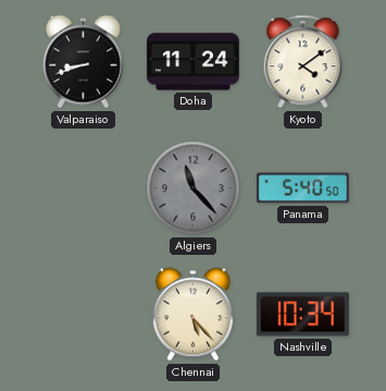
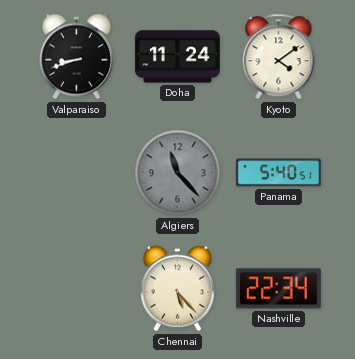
Panama: 5:40:50 -> 5:40:51 (278, 173)
Nashville: 10:34 -> 22:34 (278, 289)
